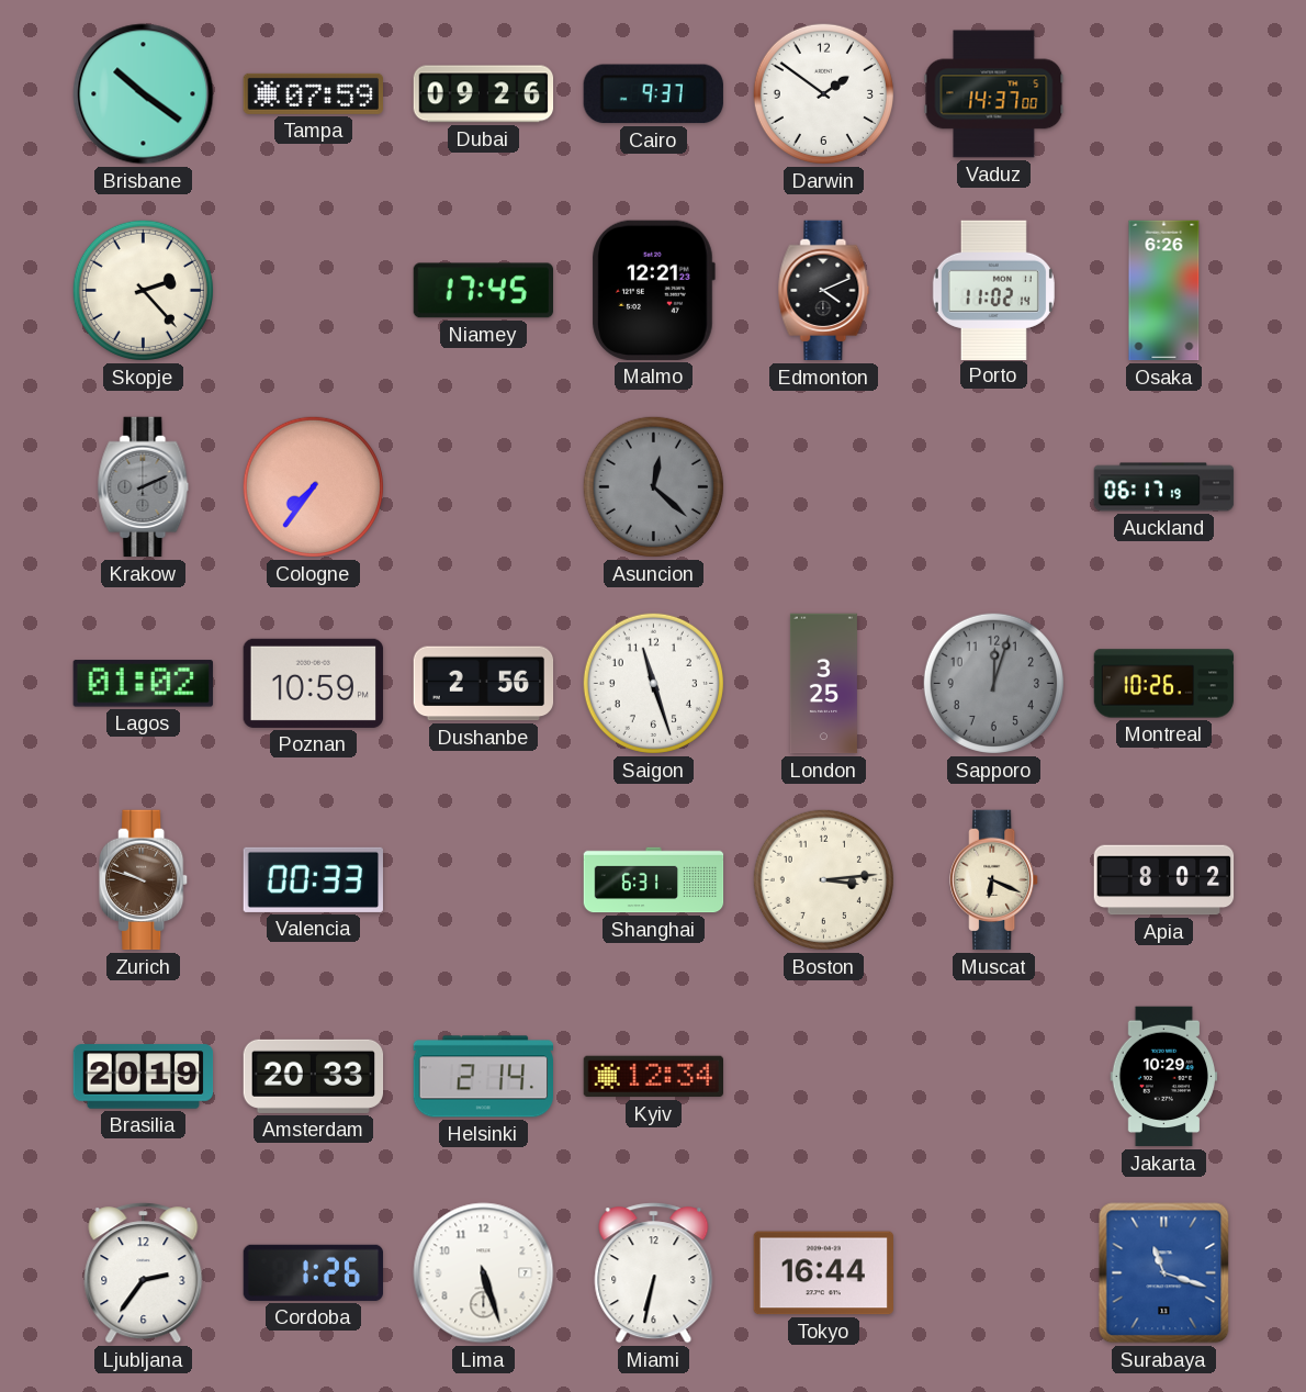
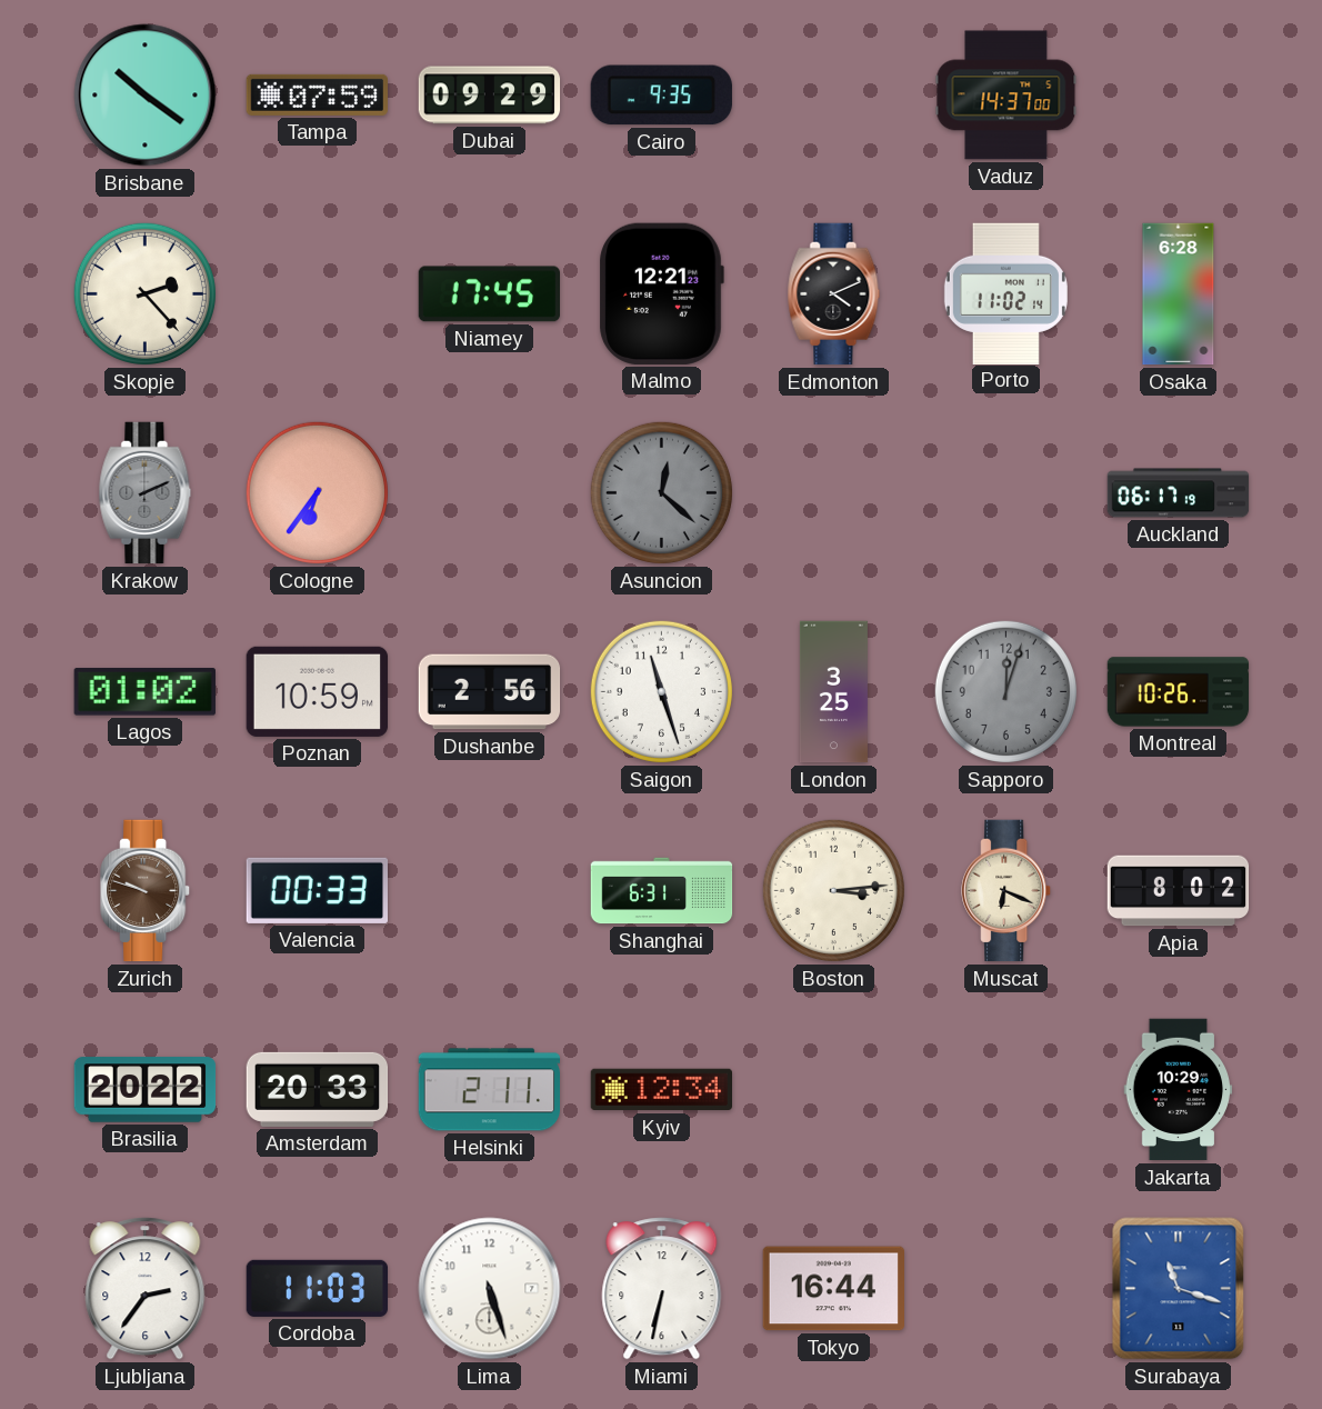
Dubai: 09:26 -> 09:29 (490, 96)
Cairo: 9:37 -> 9:35 (661, 96)
Darwin: 1:51 -> none (823, 93)
Osaka: 6:26 -> 6:28 (1179, 294)
Cologne: 7:36 -> 6:36 (317, 492)
Brasilia: 20:19 -> 20:22 (146, 1090)
Helsinki: 2:14 -> 2:11 (489, 1090)
Cordoba: 1:26 -> 11:03 (317, 1288)
